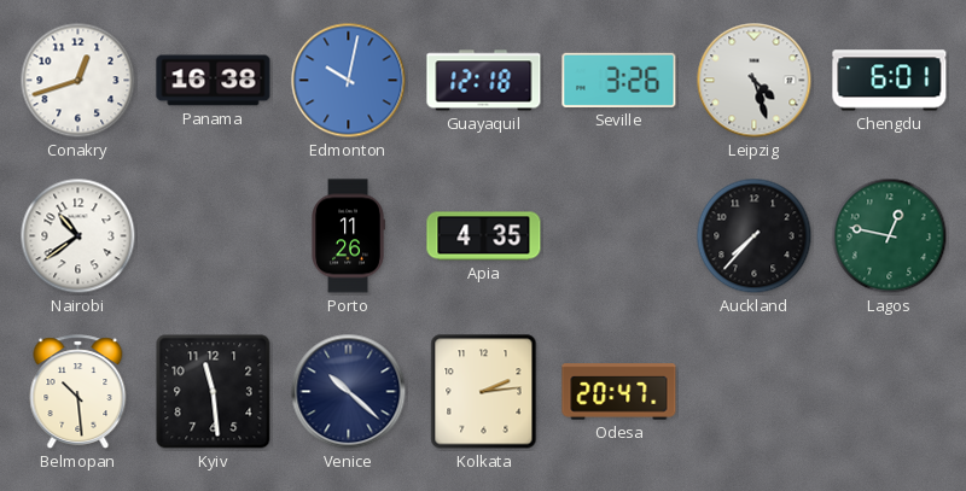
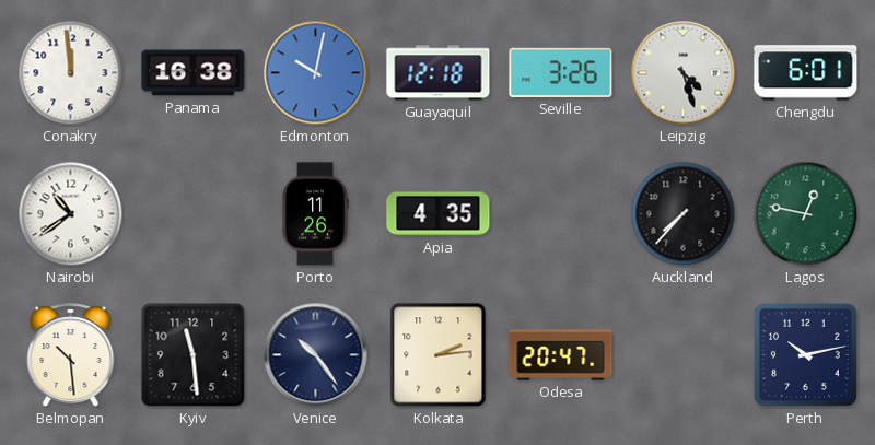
Conakry: 12:42 -> 11:59 (71, 73)
Venice: 10:22 -> 10:24 (316, 355)
Perth: none -> 10:13 (805, 354)
